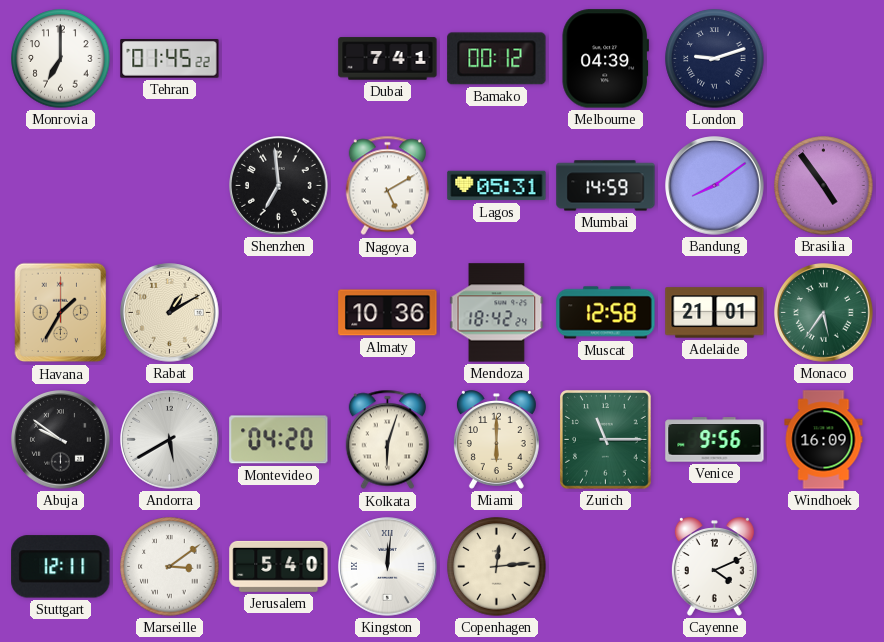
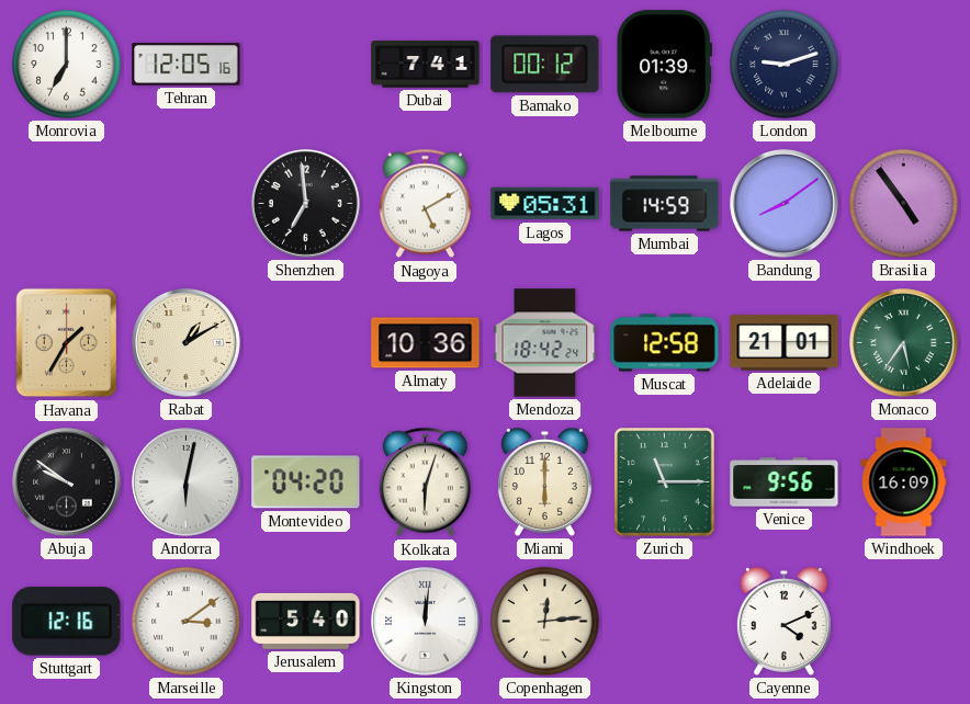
Tehran: 01:45 -> 12:05 (187, 65)
Melbourne: 04:39 -> 01:39 (664, 65)
Andorra: 5:40 -> 6:02 (187, 482)
Stuttgart: 12:11 -> 12:16 (67, 622)
